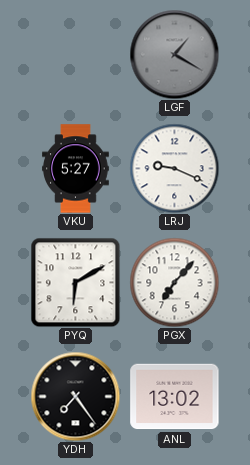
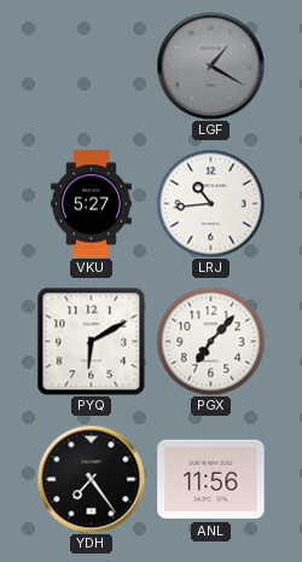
LRJ: 9:19 -> 10:44 (210, 203)
ANL: 13:02 -> 11:56 (211, 480)
